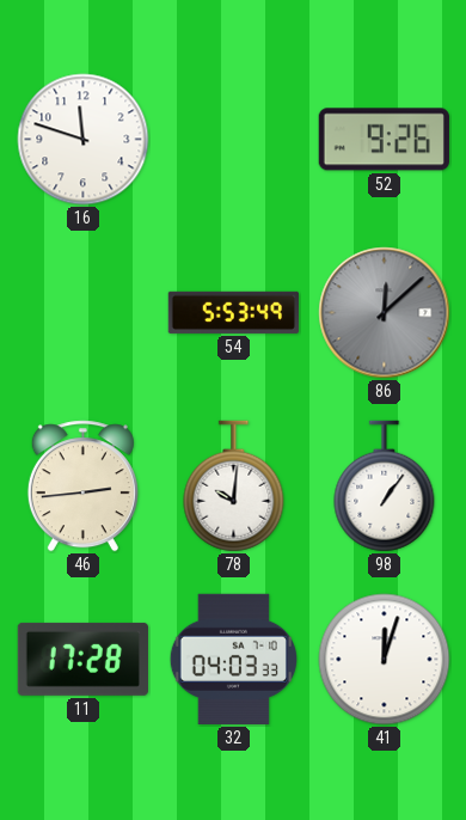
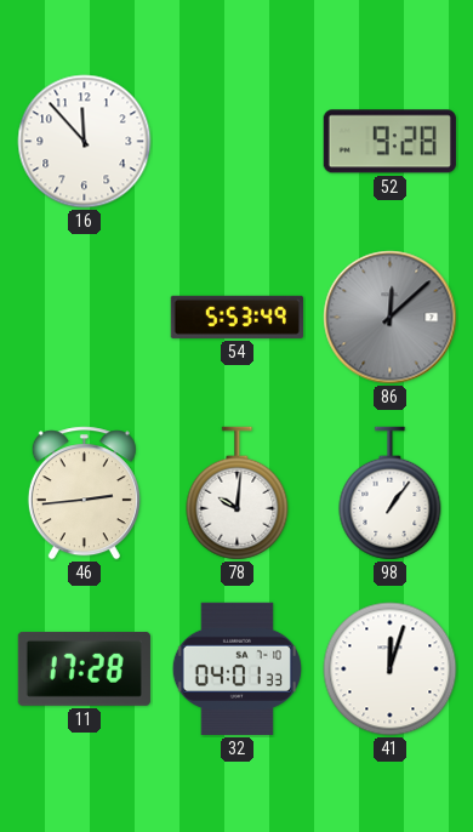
16: 11:48 -> 11:53 (85, 142)
52: 9:26 -> 9:28 (389, 142)
32: 04:03 -> 04:01 (236, 668)
